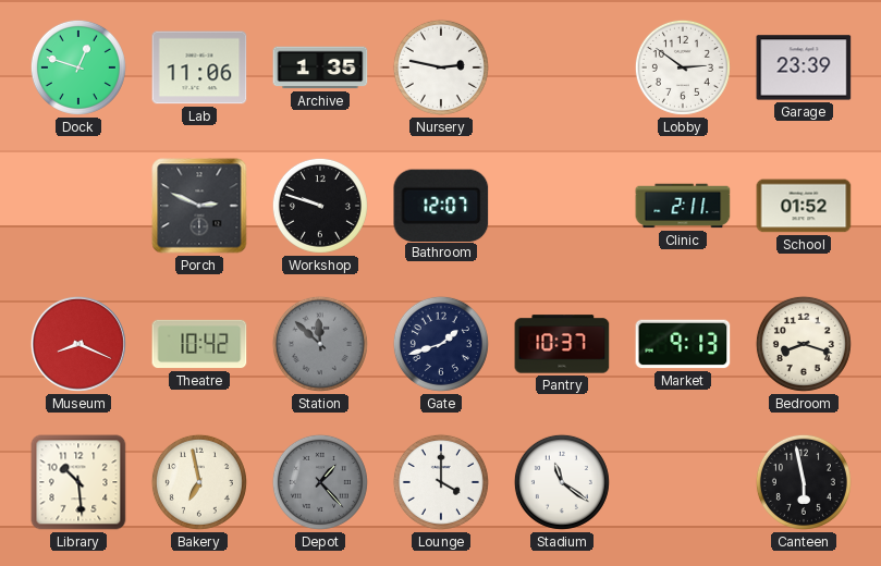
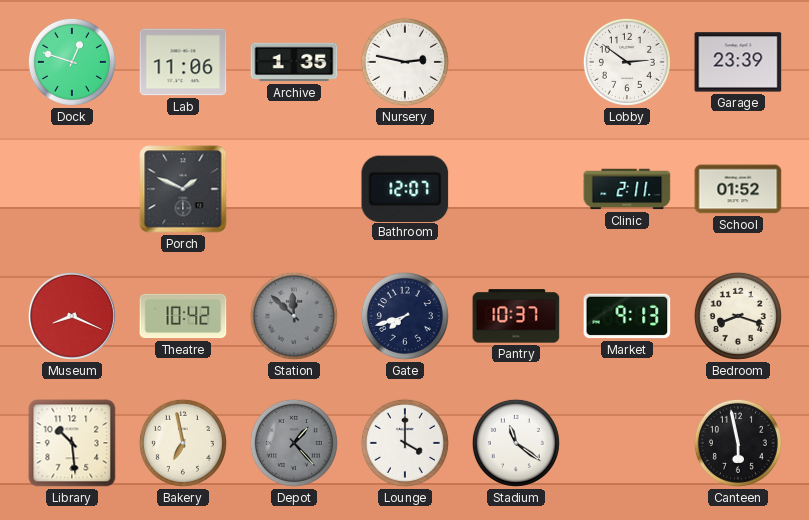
Porch: 2:49 -> 1:49 (183, 189)
Workshop: 9:48 -> none (320, 206)
Gate: 1:42 -> 7:42 (405, 316)
